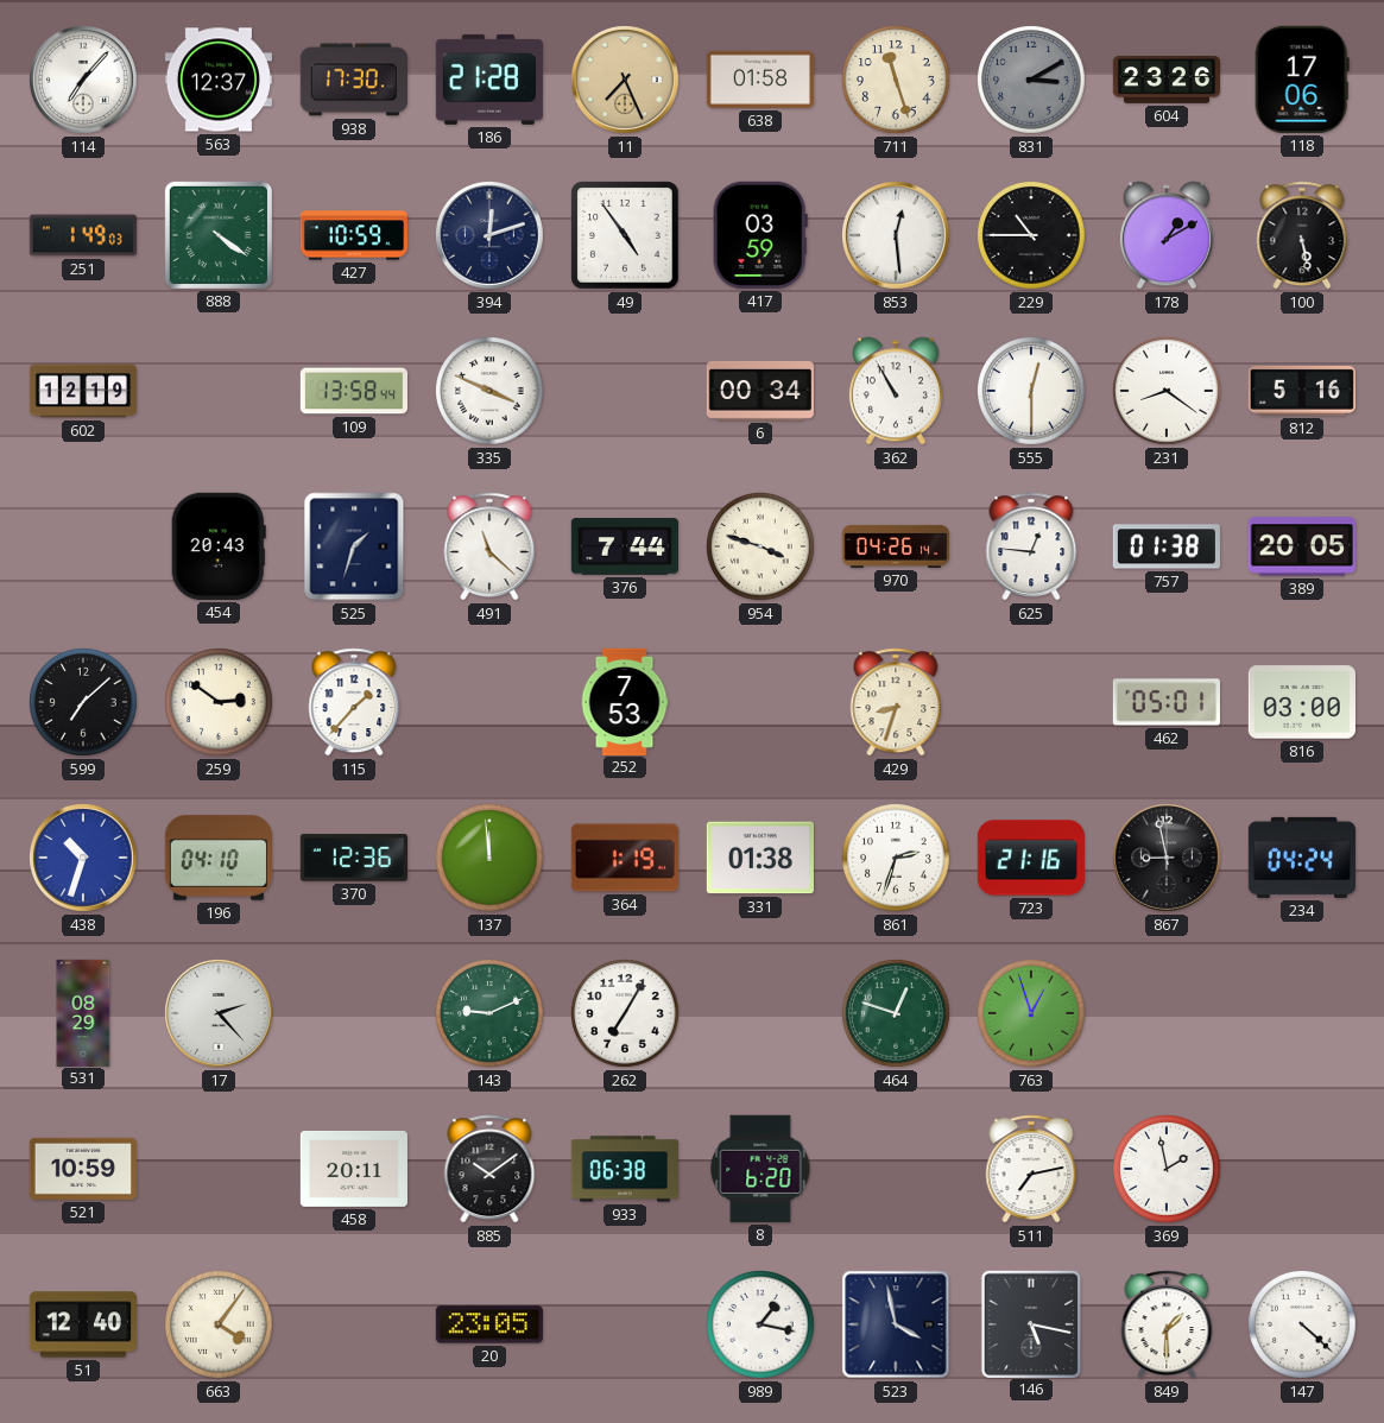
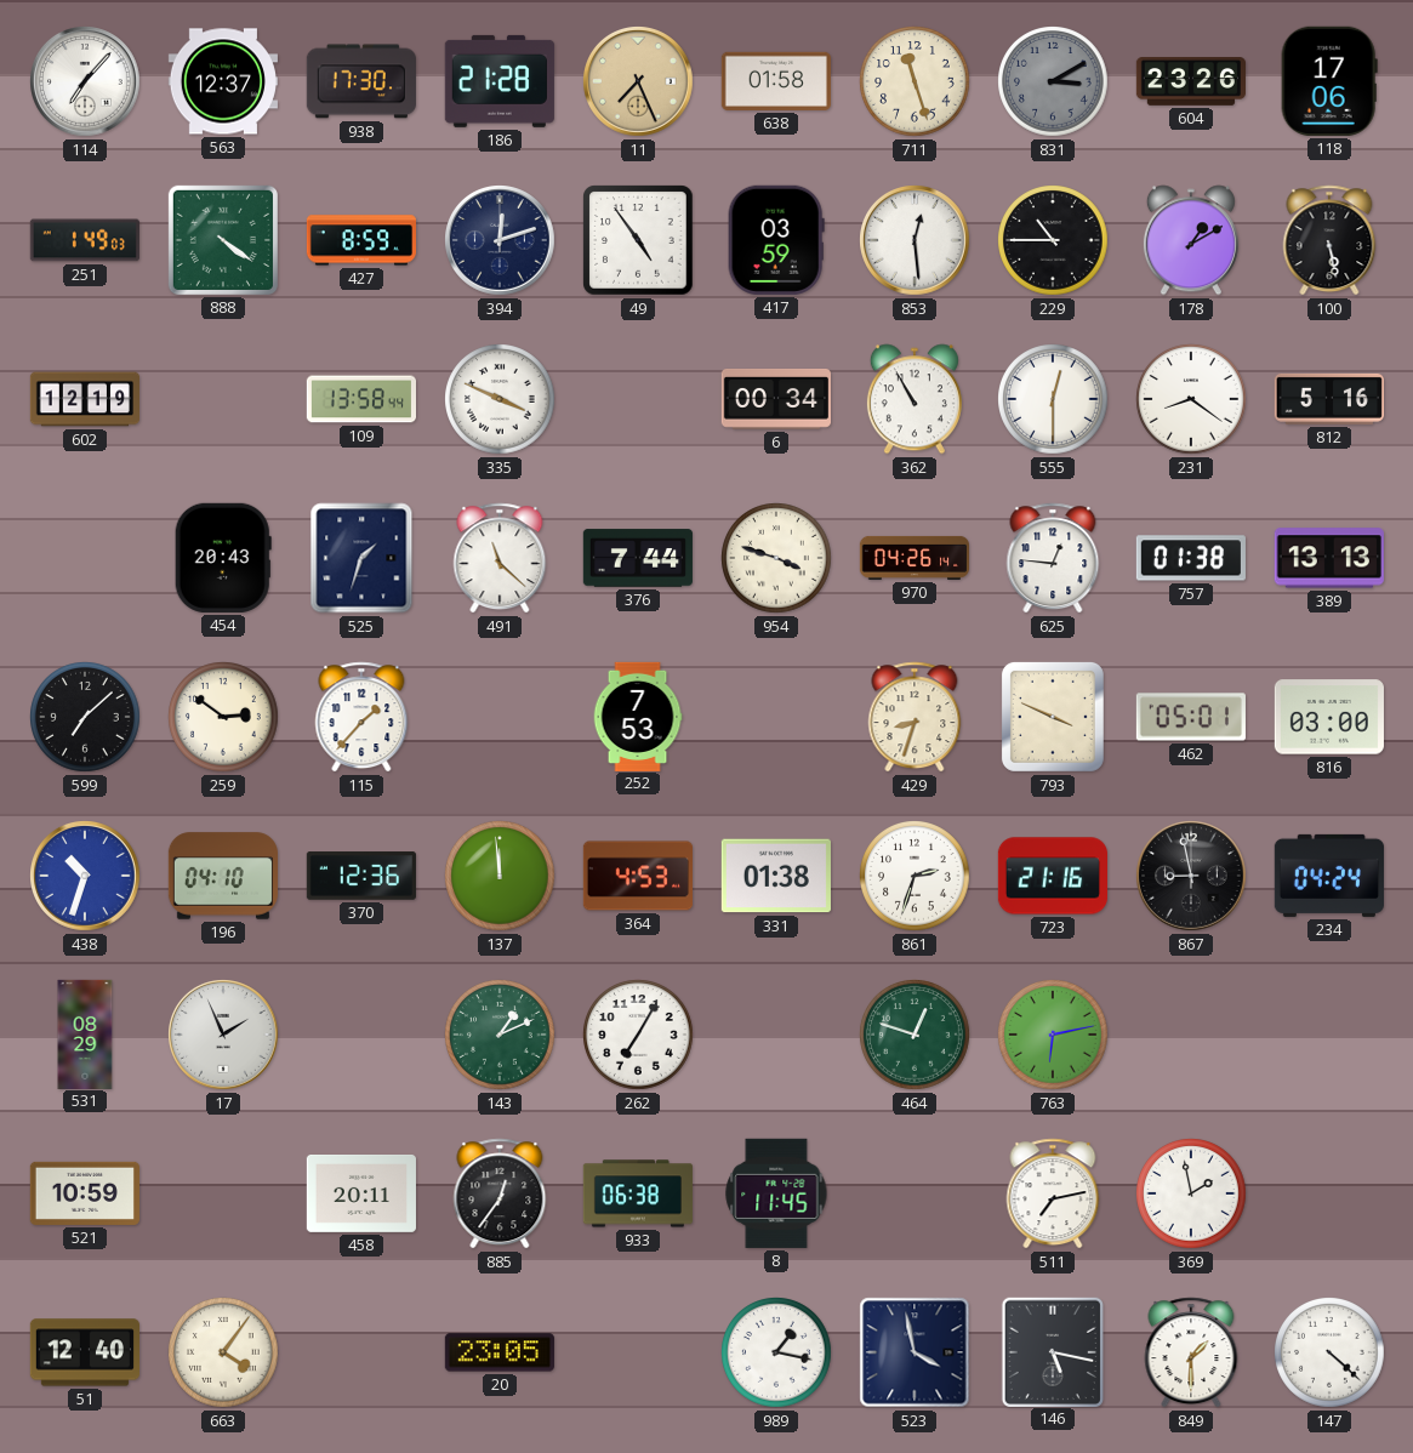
427: 10:59 -> 8:59 (360, 240)
389: 20:05 -> 13:13 (1329, 558)
793: none -> 3:49 (1053, 717)
364: 1:19 -> 4:53 (637, 876)
17: 2:23 -> 1:56 (224, 1036)
143: 9:11 -> 1:11 (501, 1035)
763: 12:57 -> 6:13 (1054, 1035)
885: 10:09 -> 12:36 (500, 1193)
8: 6:20 -> 11:45 (776, 1193)
